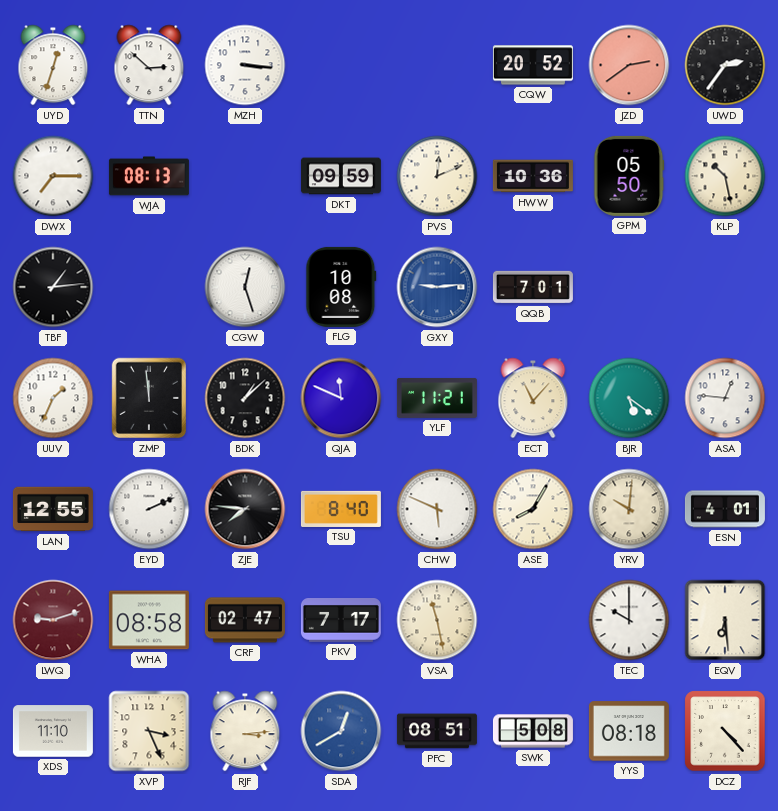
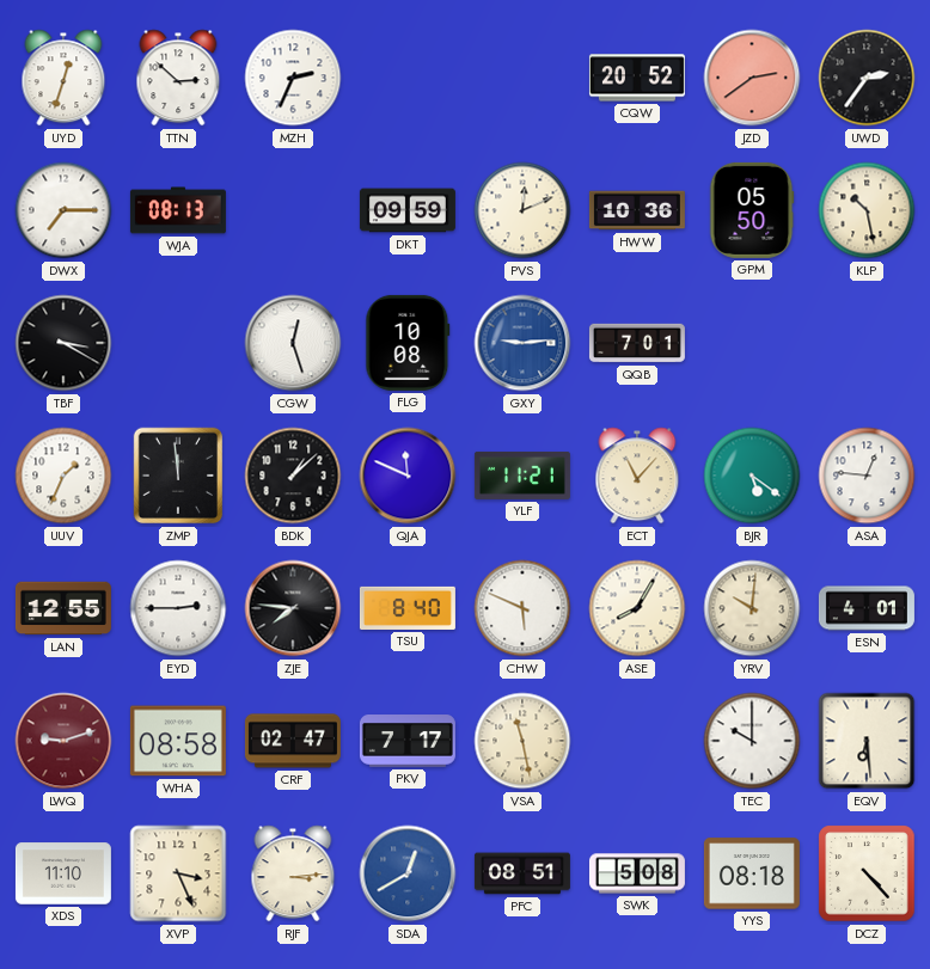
MZH: 3:16 -> 2:34 (293, 78)
TBF: 1:14 -> 3:20 (63, 343)
EYD: 2:11 -> 2:45 (178, 608)
